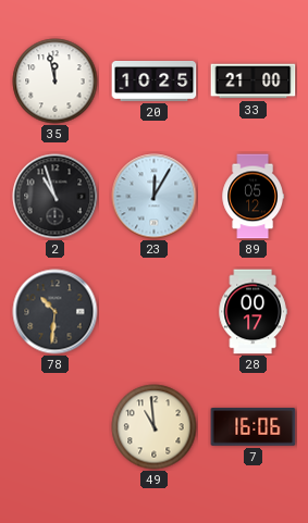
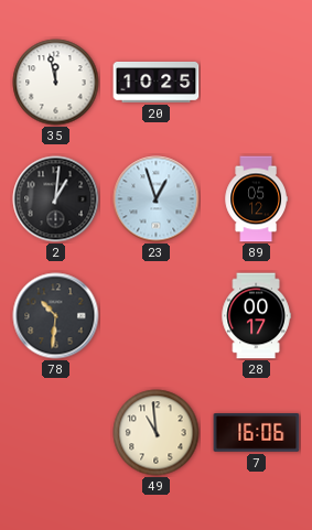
33: 21:00 -> none (254, 82)
2: 10:57 -> 1:01 (56, 199)
23: 12:05 -> 12:57 (157, 199)
